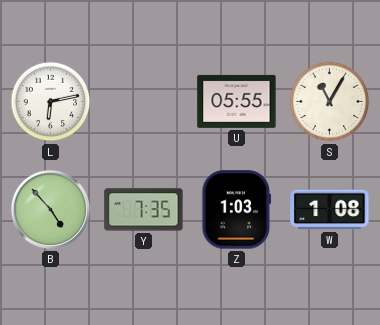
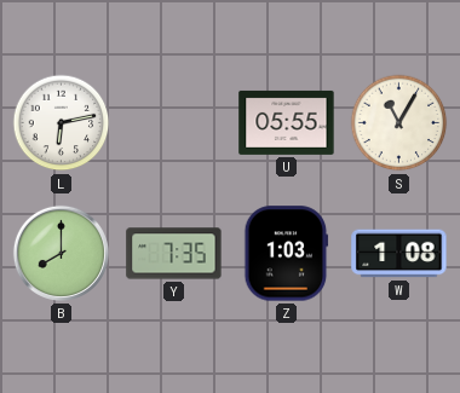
B: 4:53 -> 8:00 (61, 253)
